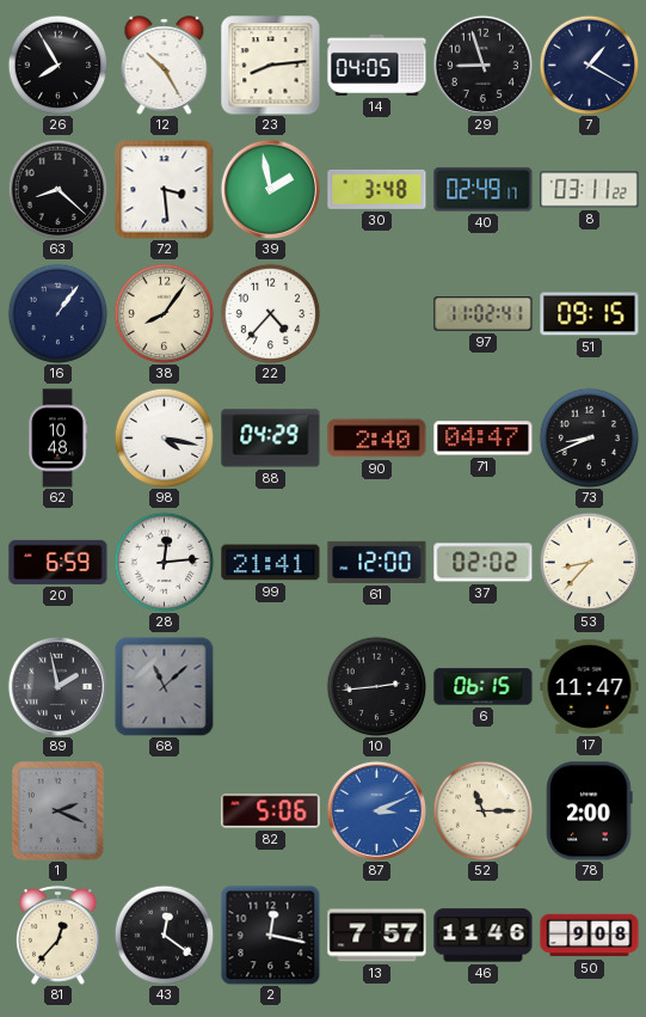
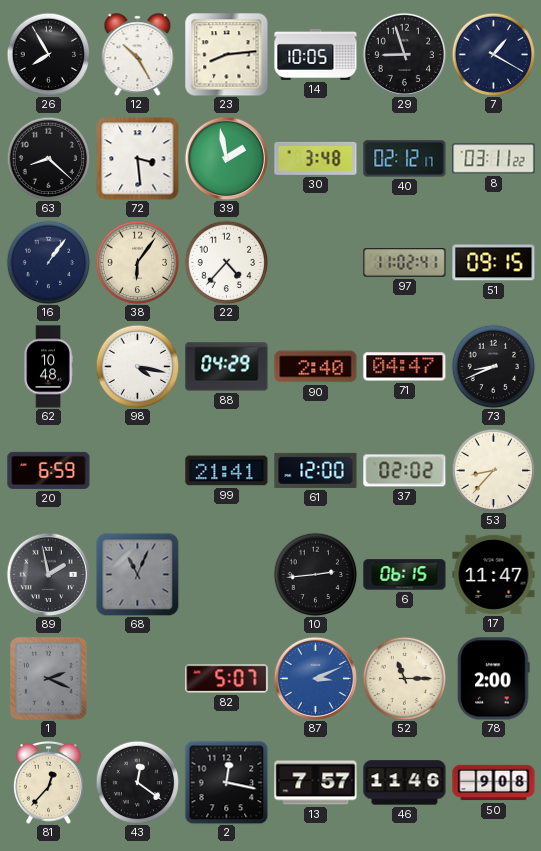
14: 04:05 -> 10:05 (316, 54)
40: 02:49 -> 02:12 (405, 159)
38: 8:06 -> 6:06 (137, 262)
28: 12:14 -> none (164, 562)
68: 11:08 -> 11:04 (137, 574)
82: 5:06 -> 5:07 (227, 679)
